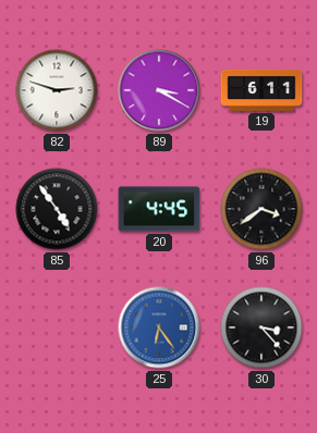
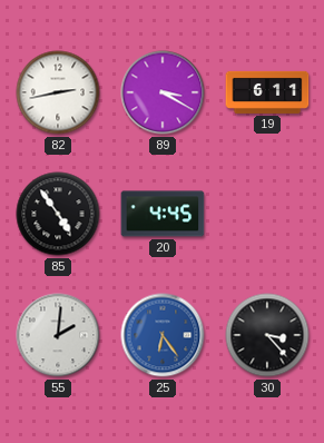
82: 2:48 -> 2:43 (58, 92)
96: 3:39 -> none (261, 209)
55: none -> 2:01 (58, 335)
